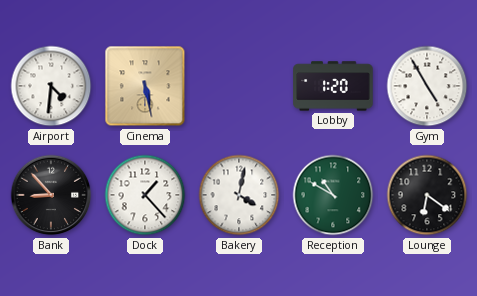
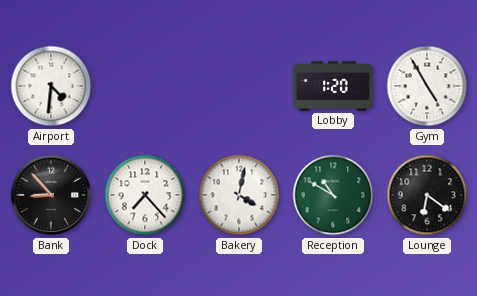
Cinema: 5:28 -> none (145, 86)
Dock: 1:23 -> 7:23 (145, 195)
